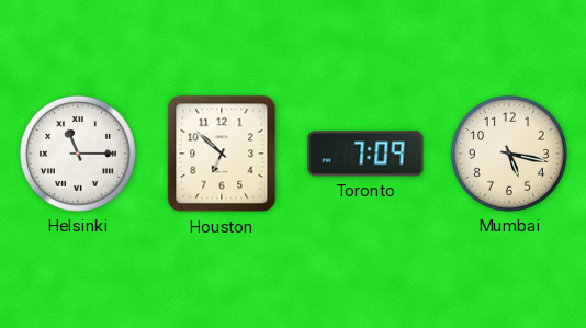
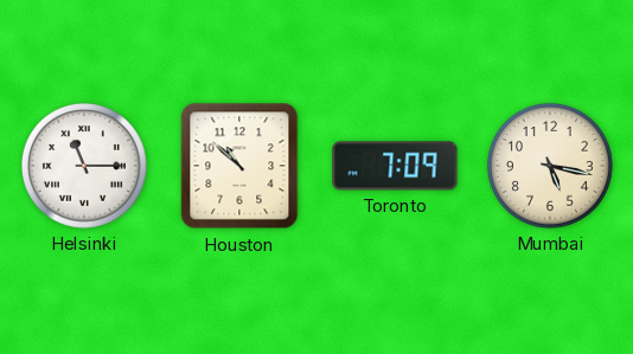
Houston: 6:52 -> 10:52 (239, 166)
